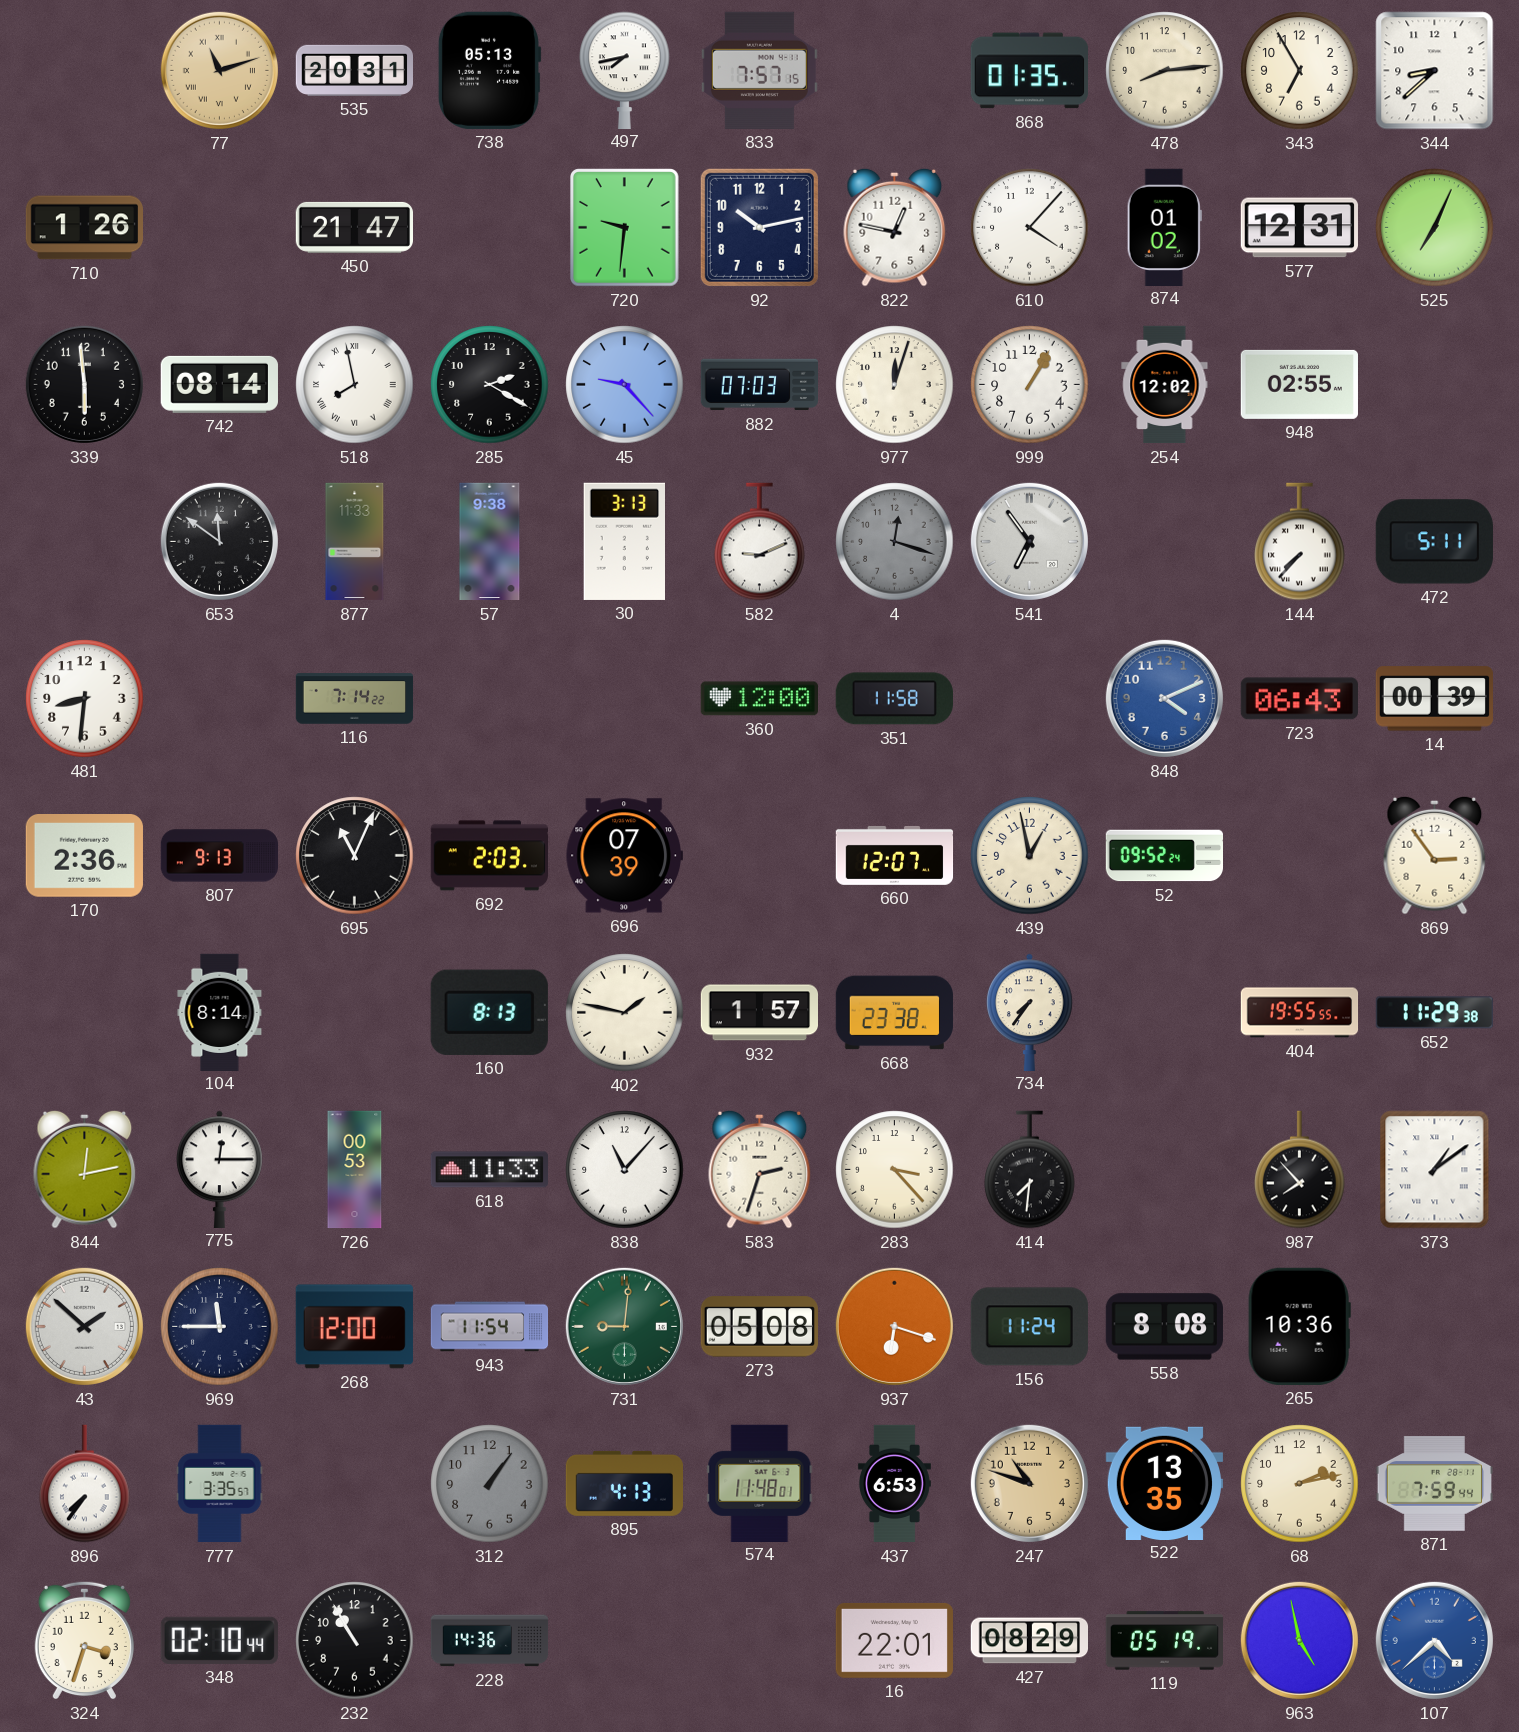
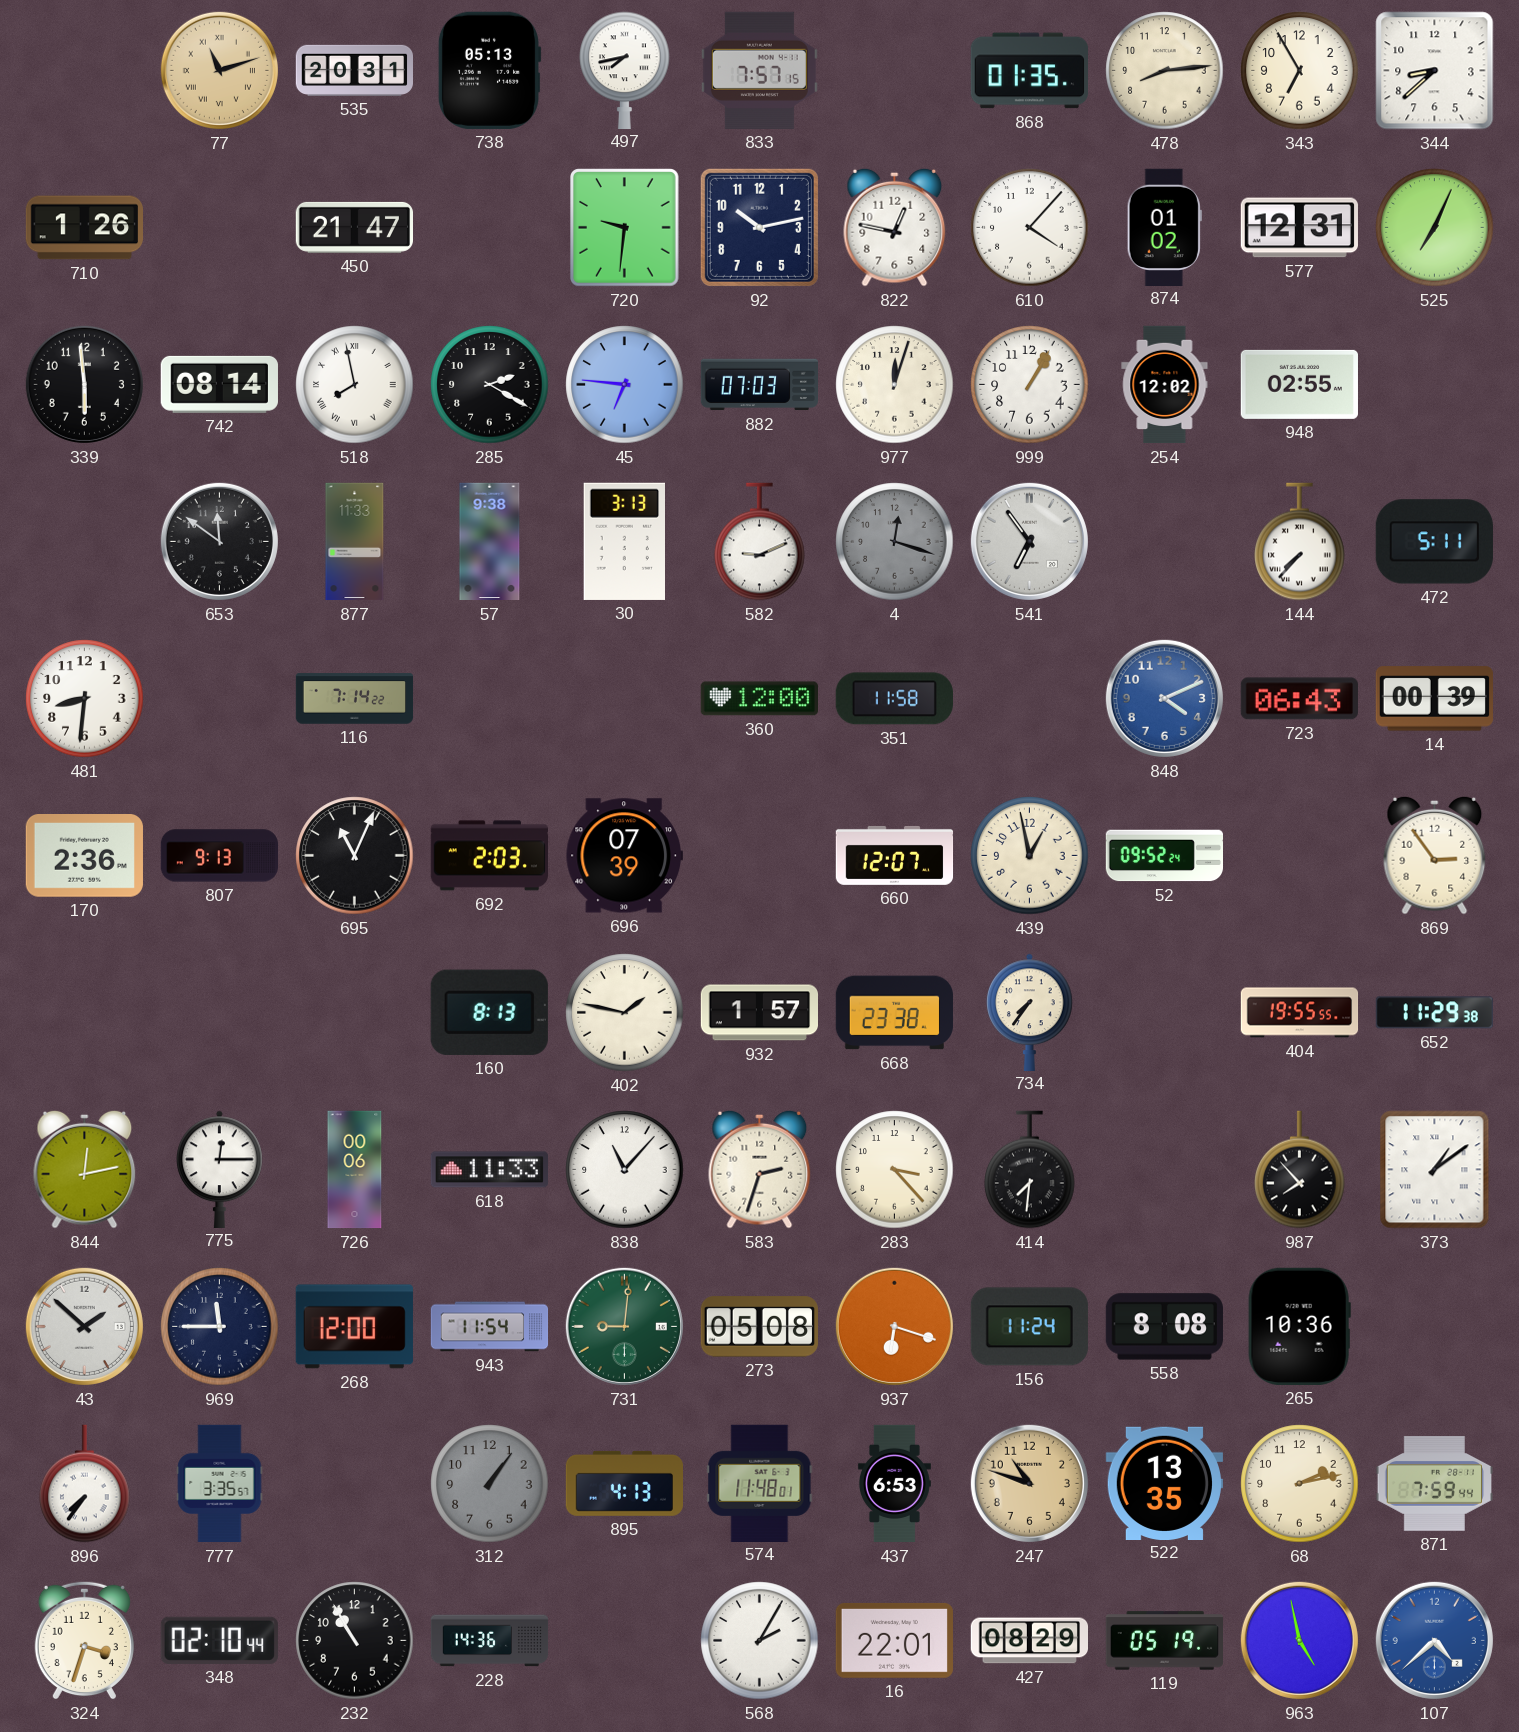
45: 9:23 -> 6:46 (625, 385)
104: 8:14 -> none (220, 1012)
726: 00:53 -> 00:06 (355, 1170)
568: none -> 2:05 (760, 1641)
